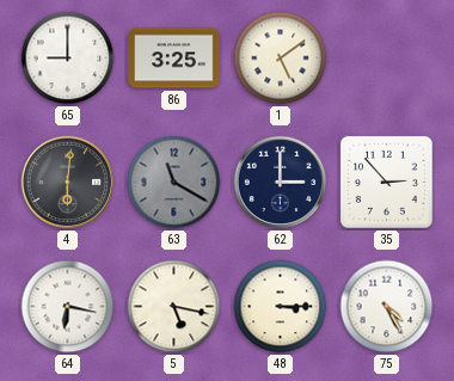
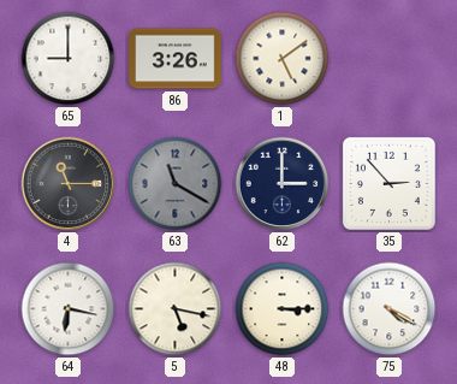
86: 3:25 -> 3:26 (176, 59)
4: 6:01 -> 11:15 (69, 184)
75: 4:25 -> 4:20 (390, 309)
